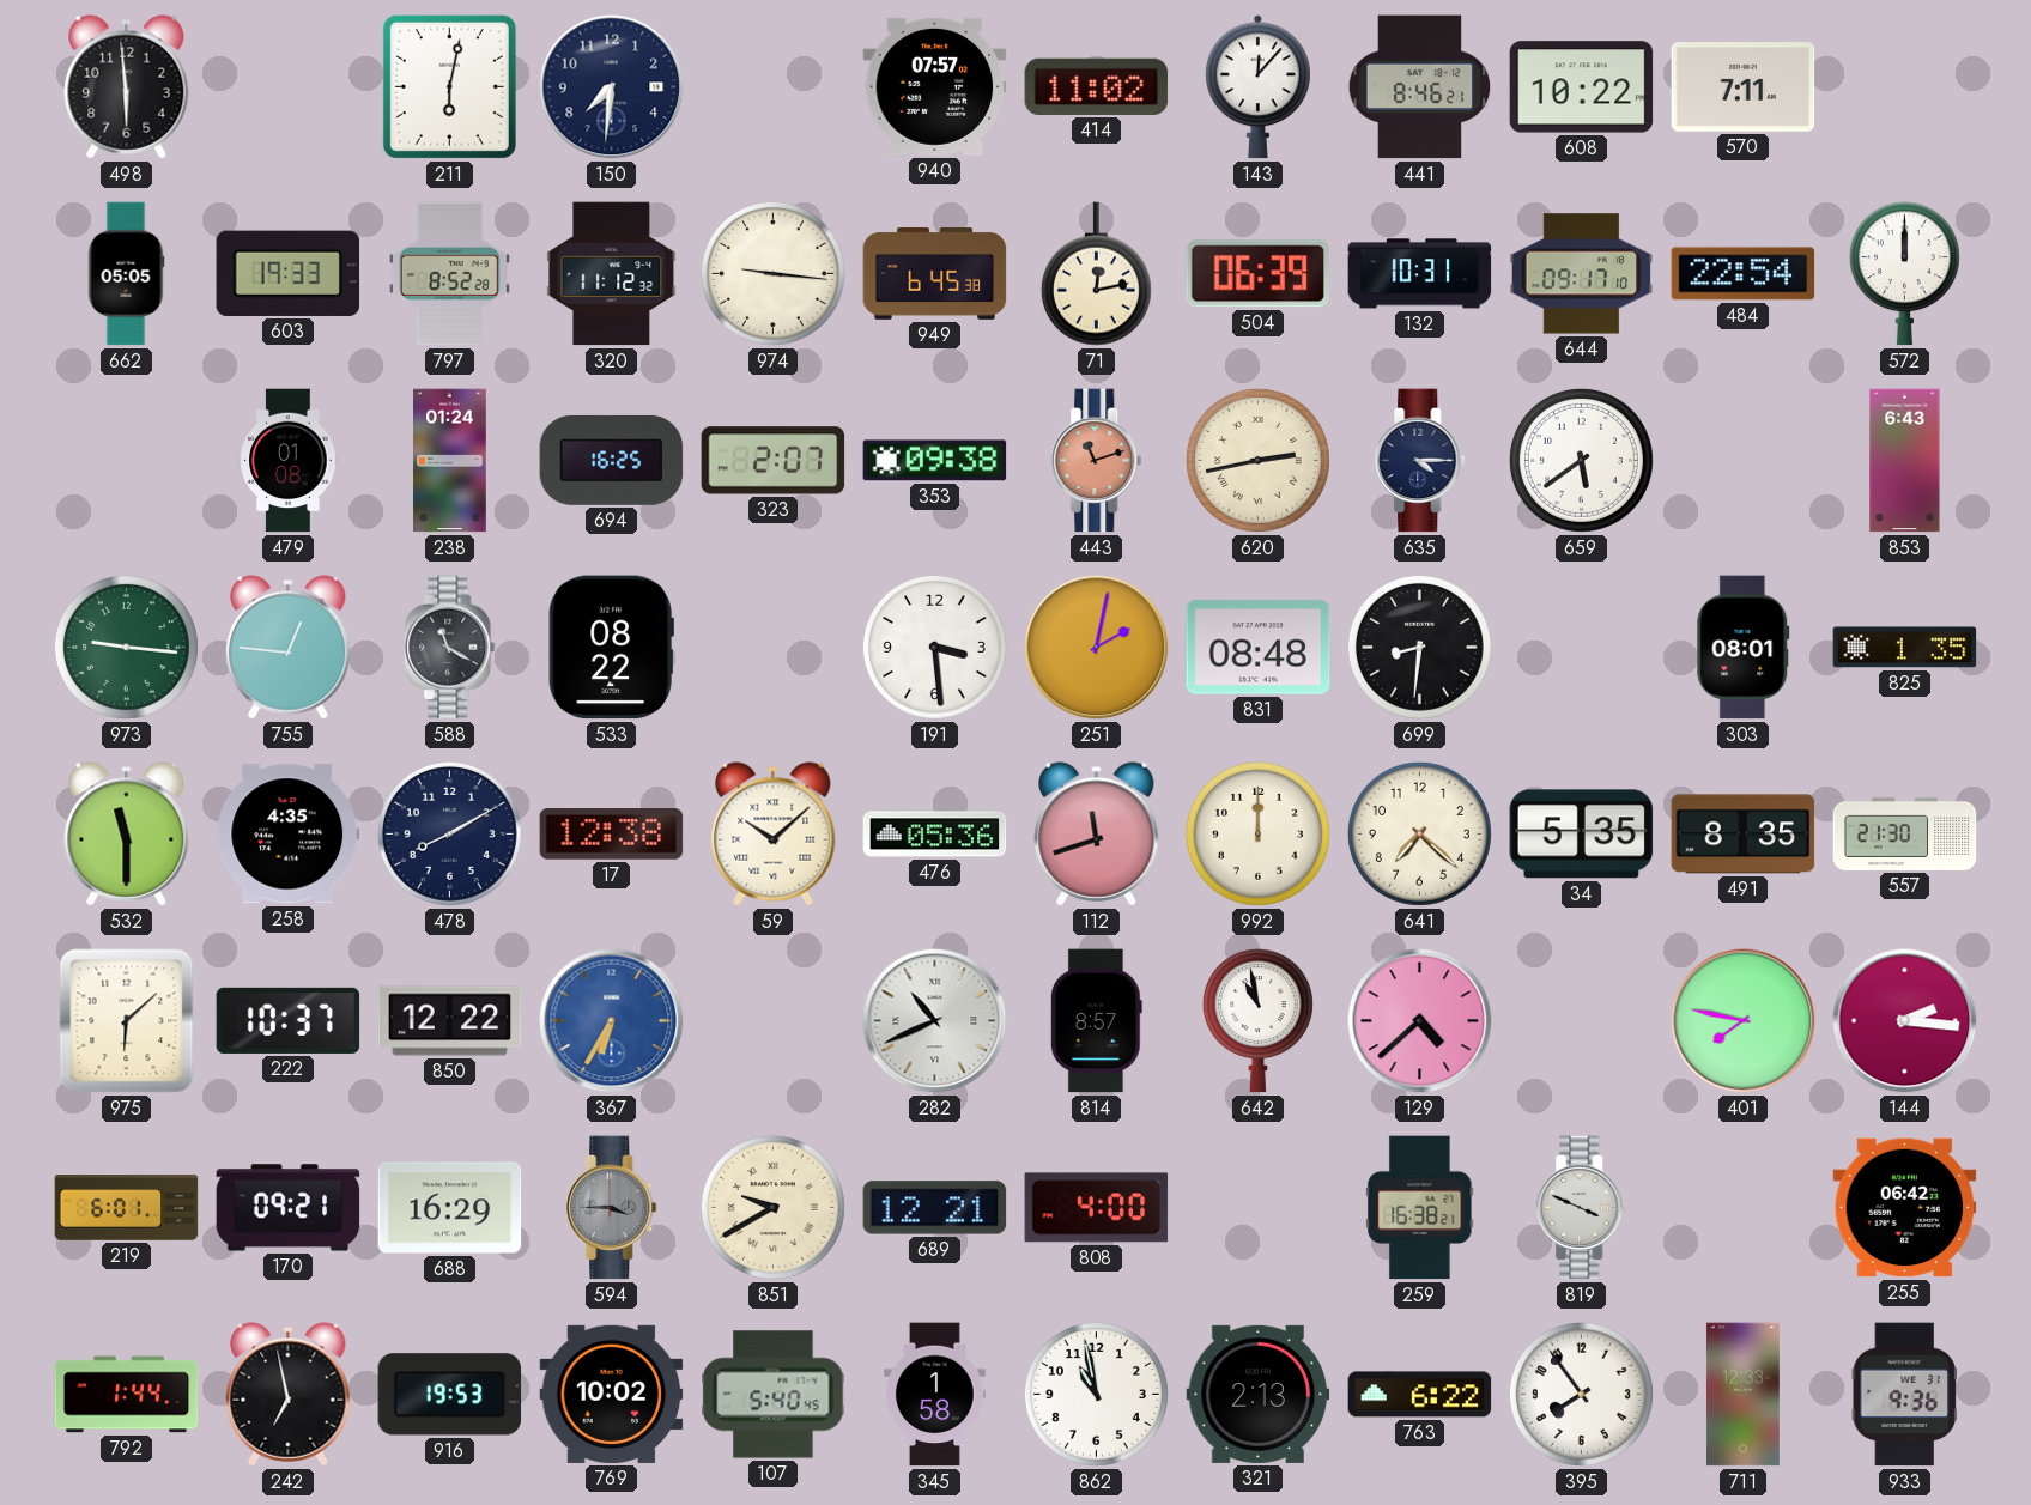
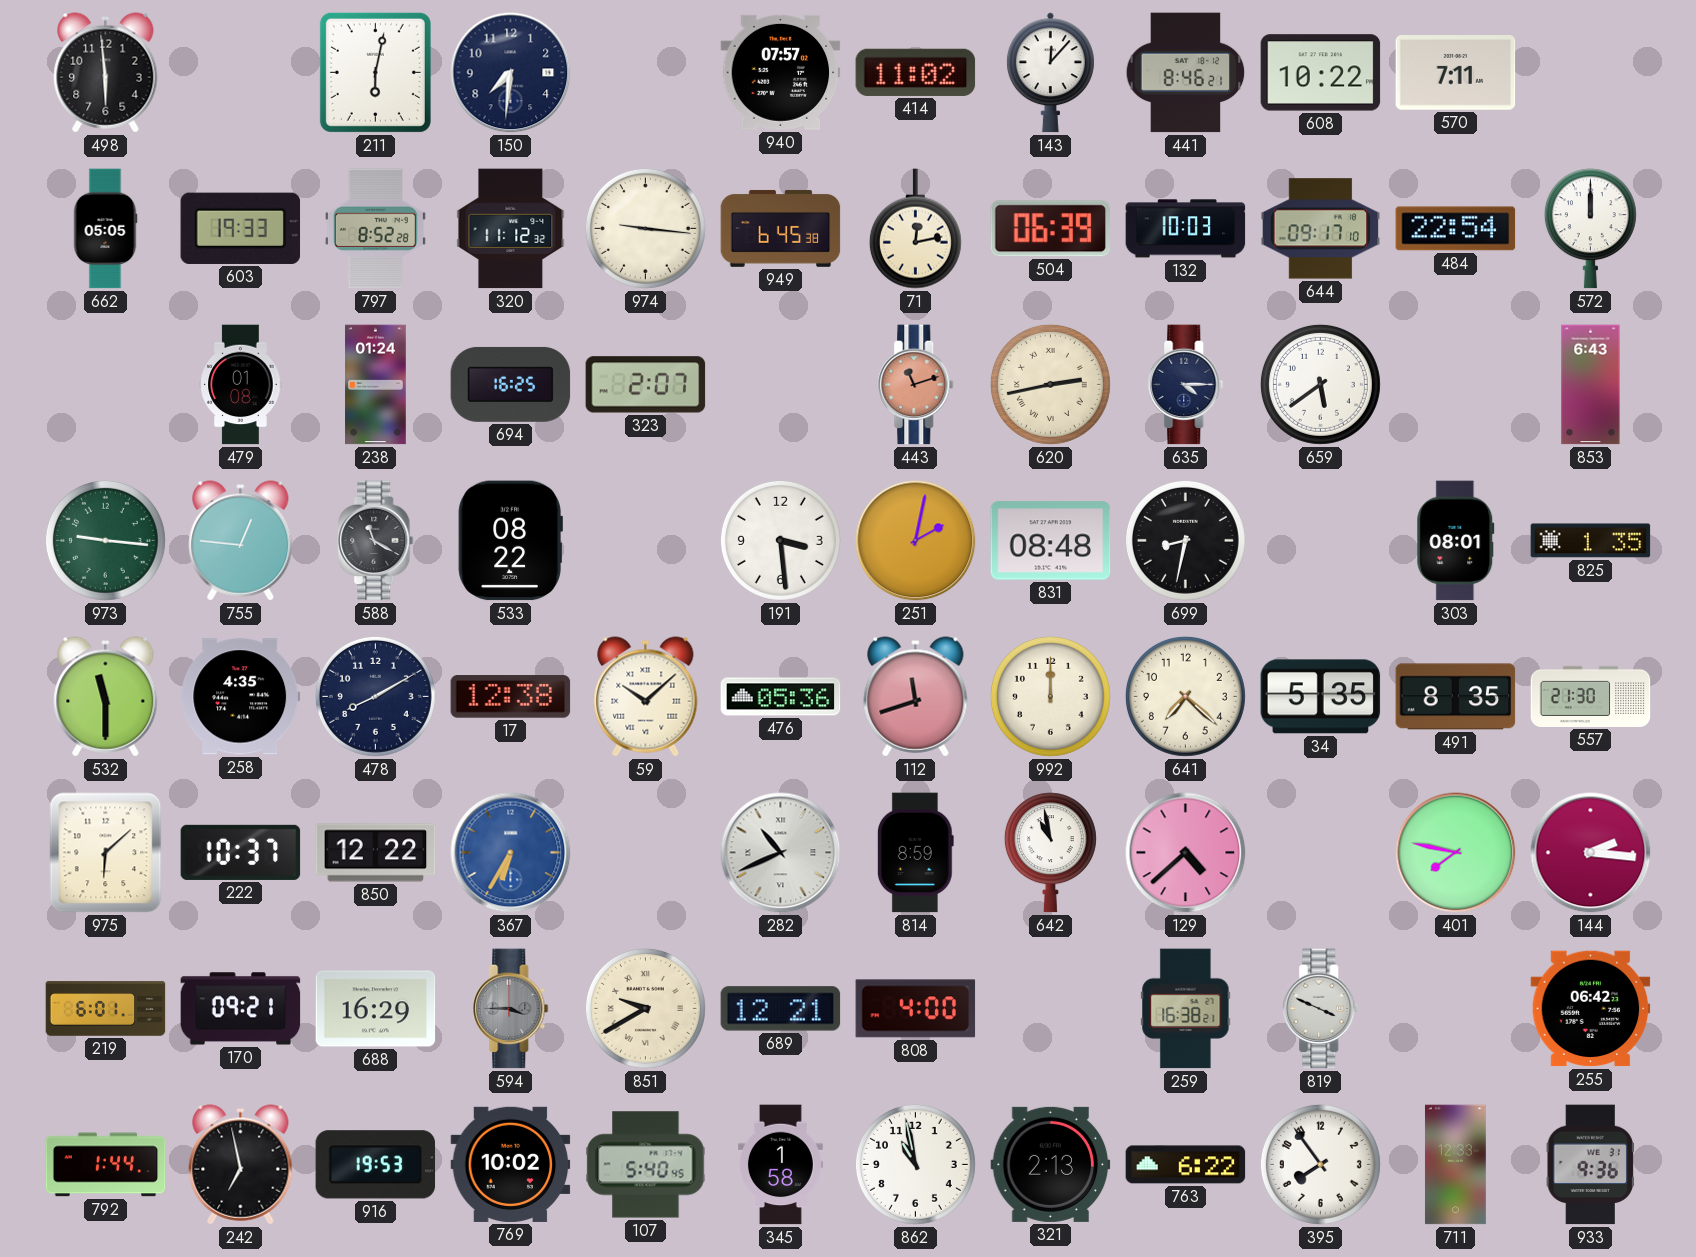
132: 10:31 -> 10:03 (1186, 229)
353: 09:38 -> none (935, 461)
699: 8:31 -> 8:32 (1185, 540)
814: 8:57 -> 8:59 (915, 853)
